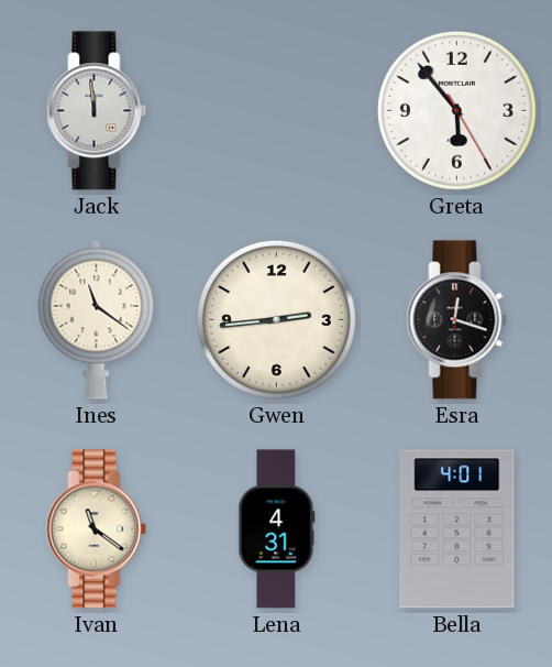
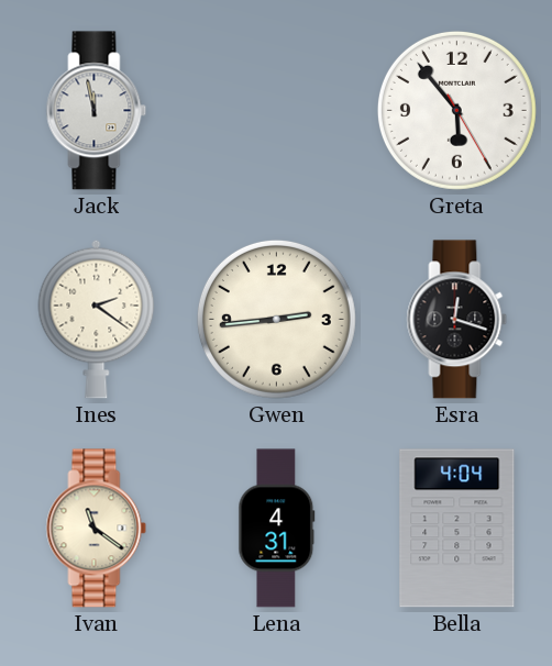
Jack: 11:59 -> 11:58 (97, 111)
Ines: 11:21 -> 2:21 (97, 319)
Bella: 4:01 -> 4:04 (457, 529)
